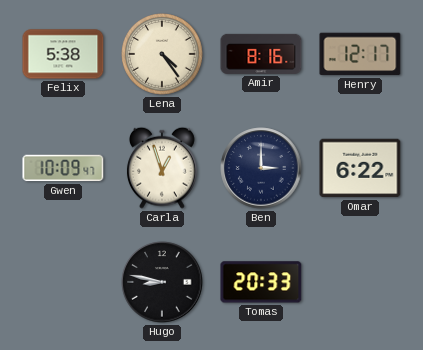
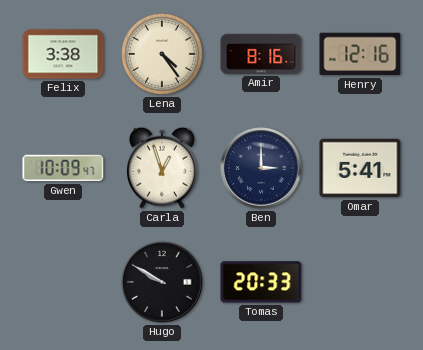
Felix: 5:38 -> 3:38 (63, 54)
Henry: 12:17 -> 12:16 (360, 54)
Omar: 6:22 -> 5:41 (360, 168)
Hugo: 8:47 -> 9:50 (162, 282)
